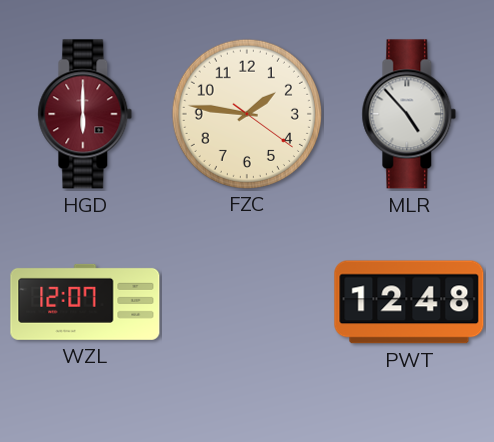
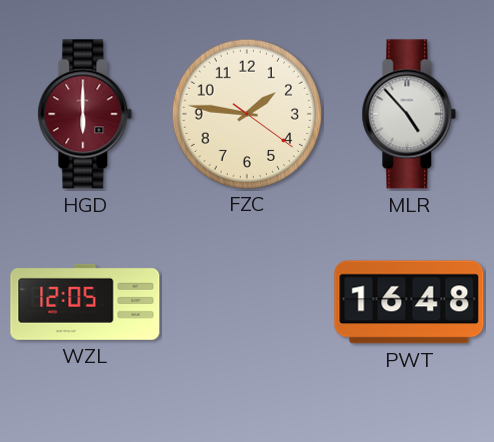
WZL: 12:07 -> 12:05 (85, 302)
PWT: 12:48 -> 16:48 (409, 302)
